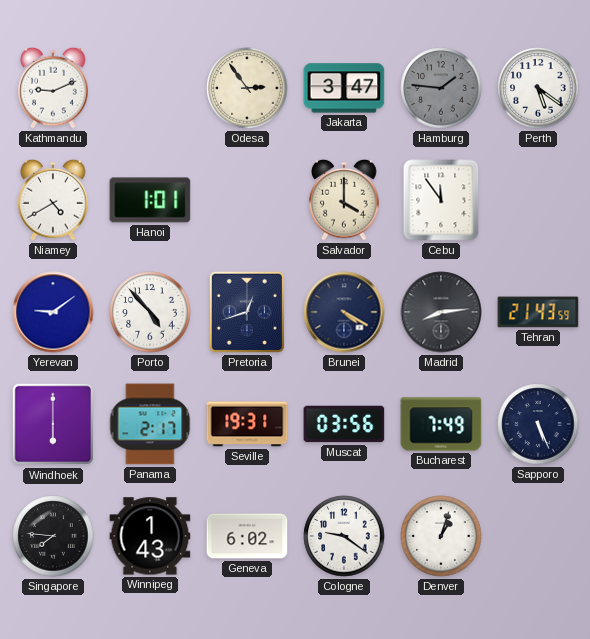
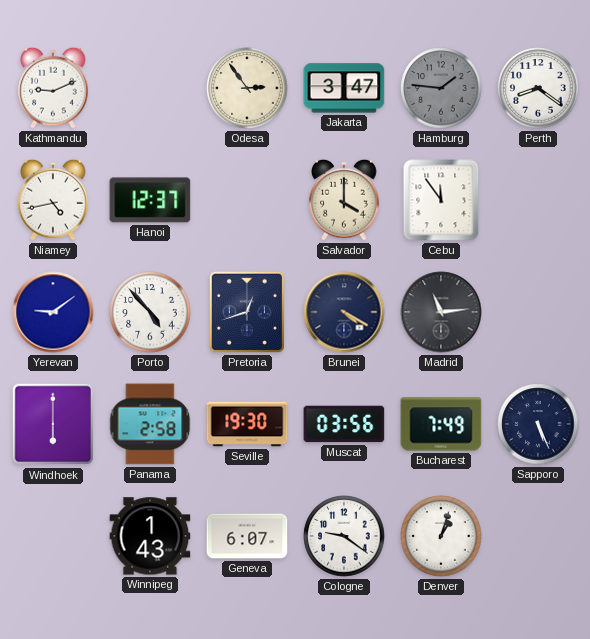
Perth: 5:21 -> 8:21 (538, 88)
Niamey: 4:40 -> 4:43 (53, 200)
Hanoi: 1:01 -> 12:37 (150, 200)
Madrid: 8:14 -> 11:14 (441, 312)
Tehran: 21:43 -> none (538, 312)
Panama: 2:17 -> 2:58 (150, 424)
Seville: 19:31 -> 19:30 (247, 424)
Singapore: 7:46 -> none (53, 536)
Geneva: 6:02 -> 6:07 (247, 536)
